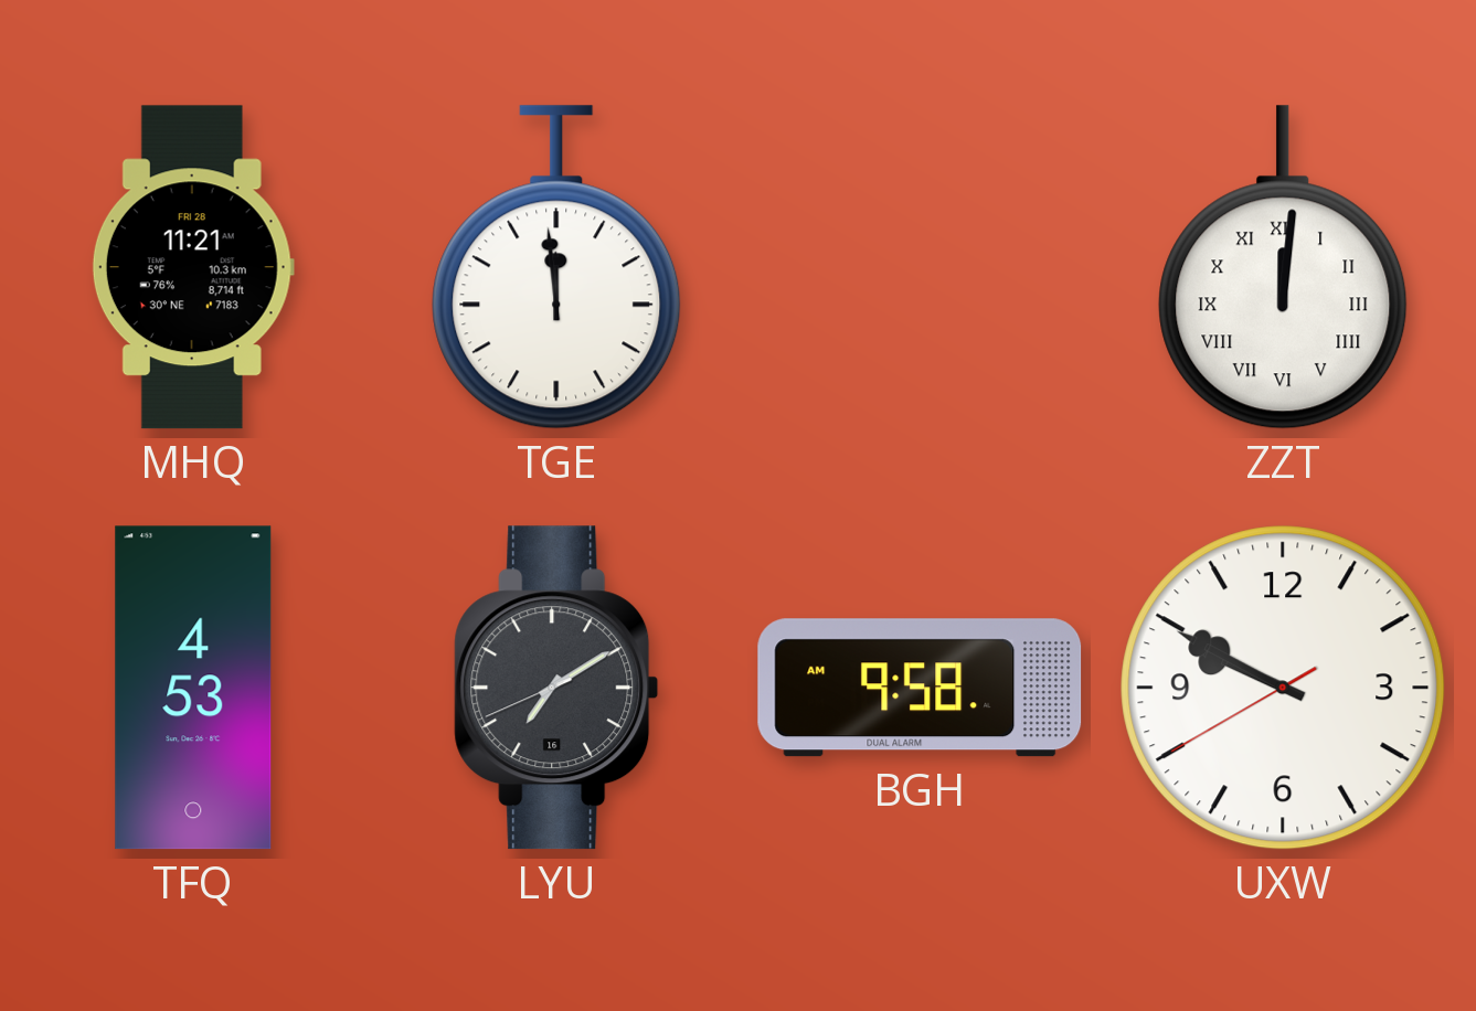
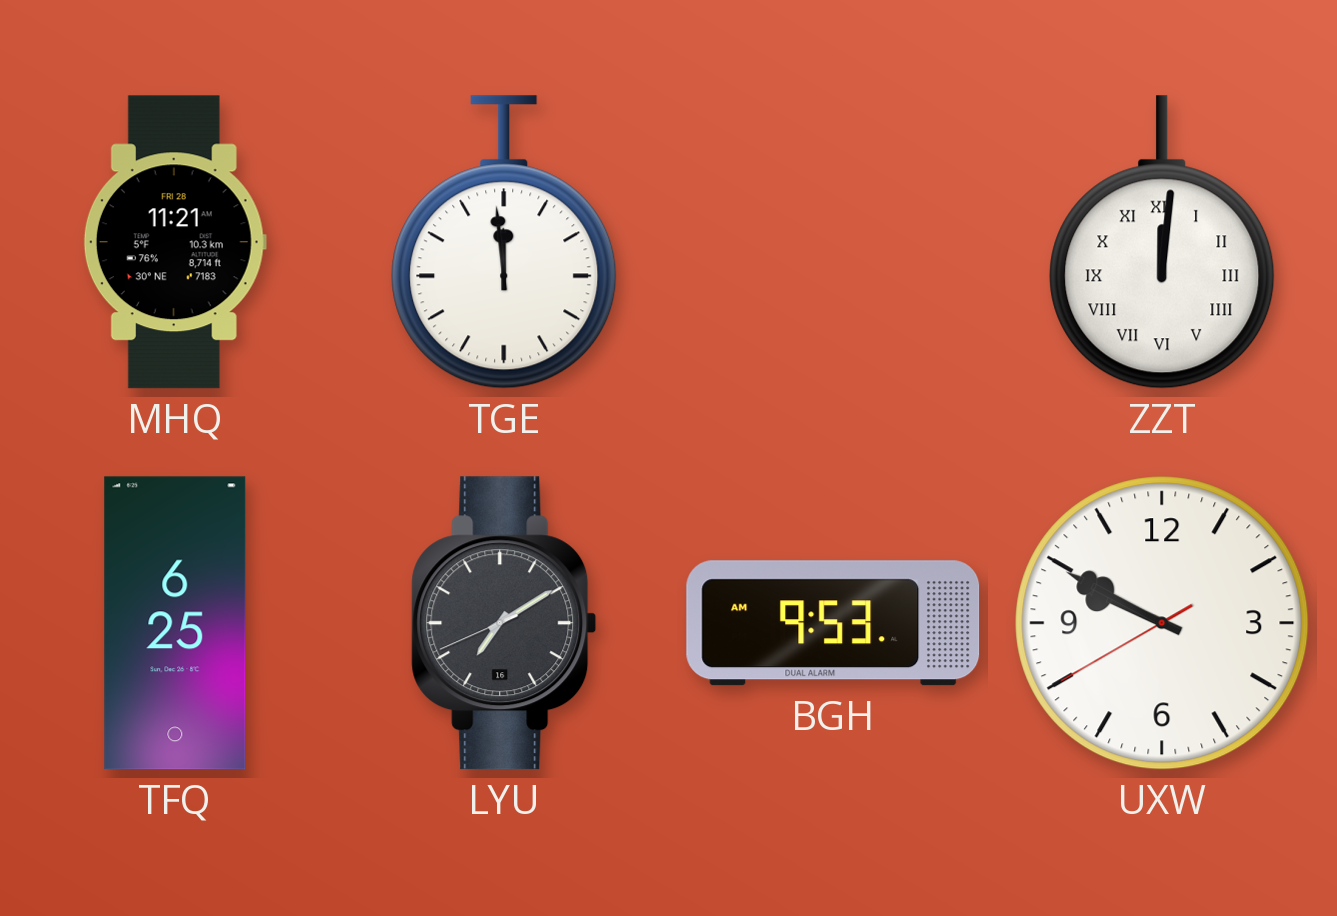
TFQ: 4:53 -> 6:25 (175, 623)
BGH: 9:58 -> 9:53 (833, 623)
